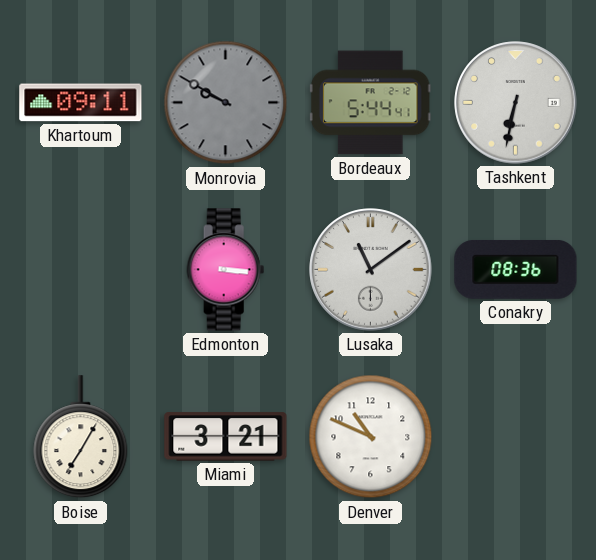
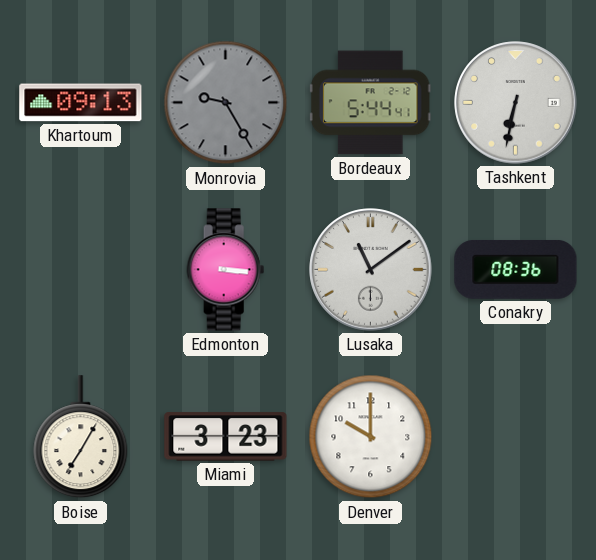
Khartoum: 09:11 -> 09:13 (81, 103)
Monrovia: 9:50 -> 9:25 (226, 103)
Miami: 3:21 -> 3:23 (226, 437)
Denver: 10:49 -> 10:00 (371, 437)
